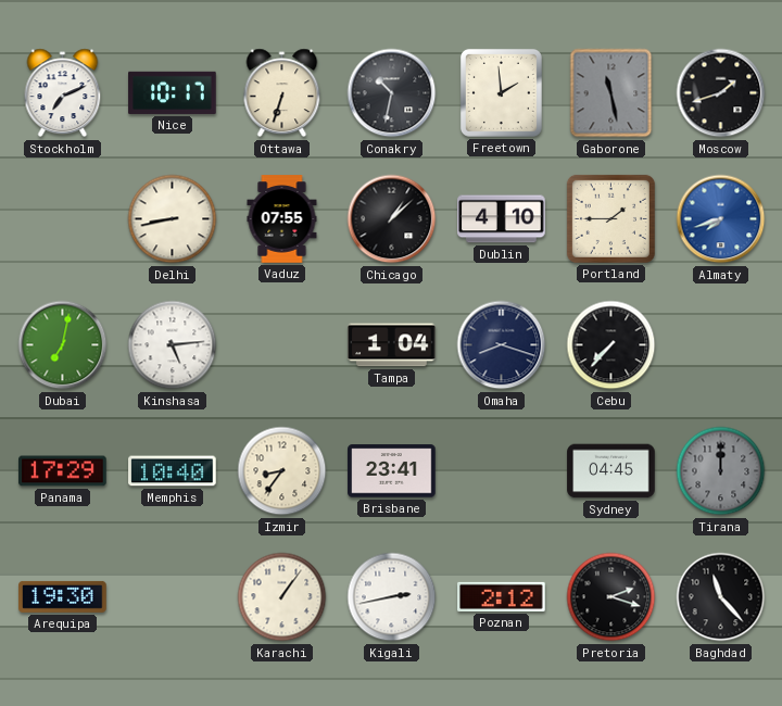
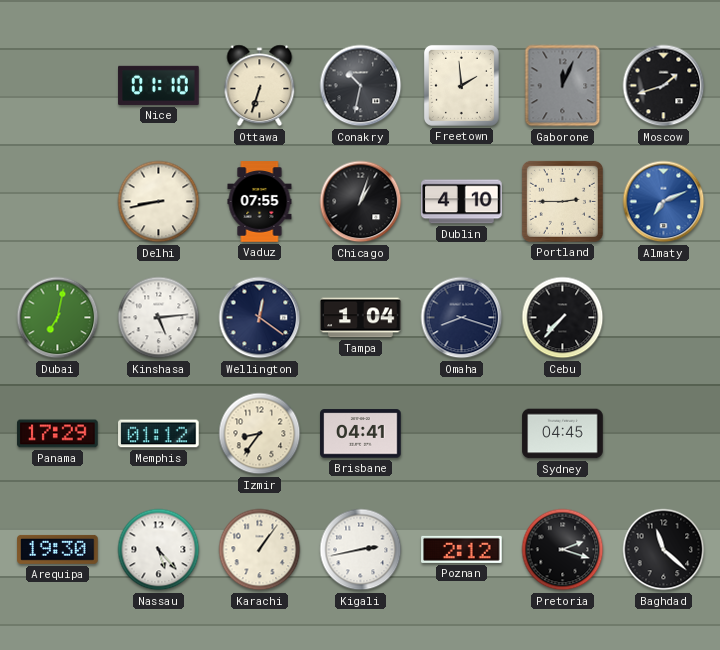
Stockholm: 7:11 -> none (63, 93)
Nice: 10:17 -> 01:10 (159, 85)
Gaborone: 11:28 -> 12:04 (563, 86)
Chicago: 1:08 -> 1:03 (361, 202)
Portland: 1:45 -> 2:45 (562, 201)
Almaty: 7:42 -> 7:11 (664, 202)
Wellington: none -> 12:21 (260, 318)
Memphis: 10:40 -> 01:12 (159, 434)
Brisbane: 23:41 -> 04:41 (361, 434)
Tirana: 12:00 -> none (721, 471)
Nassau: none -> 5:23 (159, 550)
Baghdad: 11:23 -> 11:22 (664, 550)
